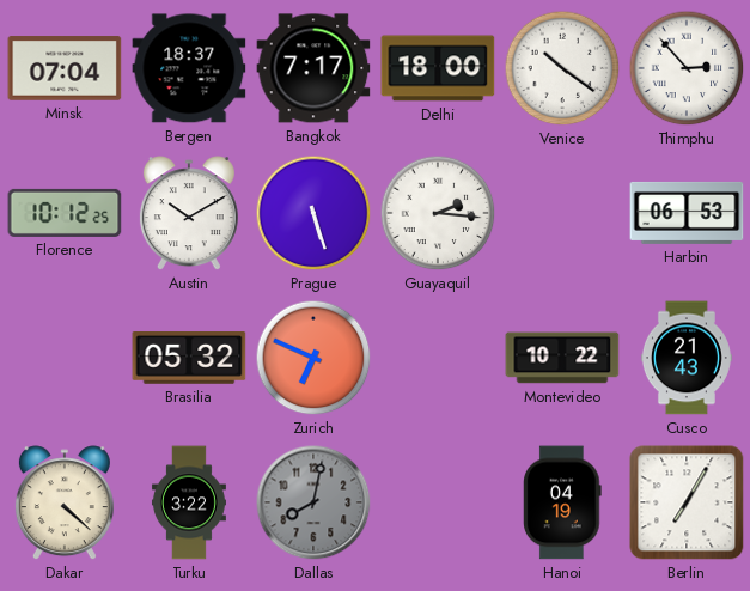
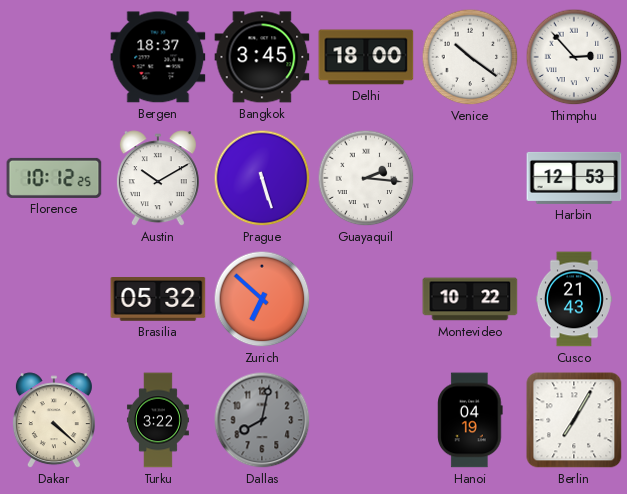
Minsk: 07:04 -> none (65, 68)
Bangkok: 7:17 -> 3:45 (262, 57)
Harbin: 06:53 -> 12:53 (574, 178)
Zurich: 6:49 -> 6:52 (262, 299)
